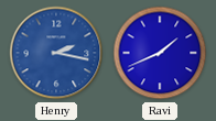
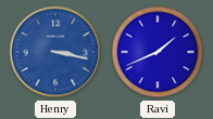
Henry: 2:17 -> 3:17 (55, 52)
